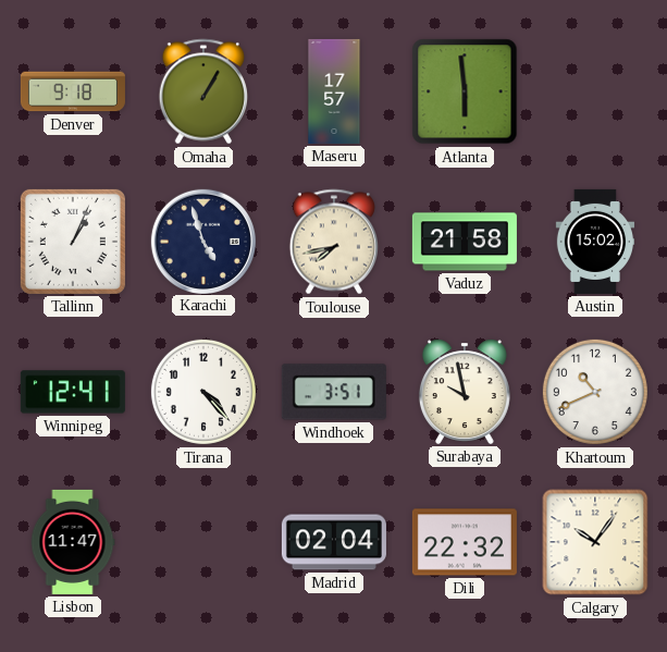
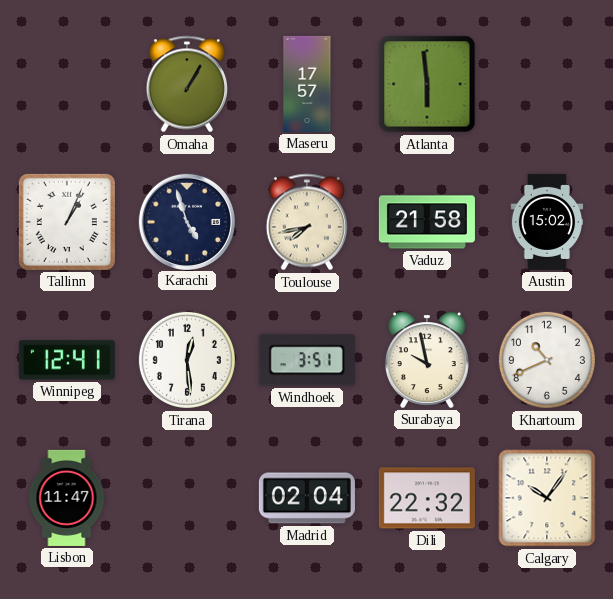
Denver: 9:18 -> none (73, 91)
Tirana: 4:23 -> 12:29 (187, 360)
